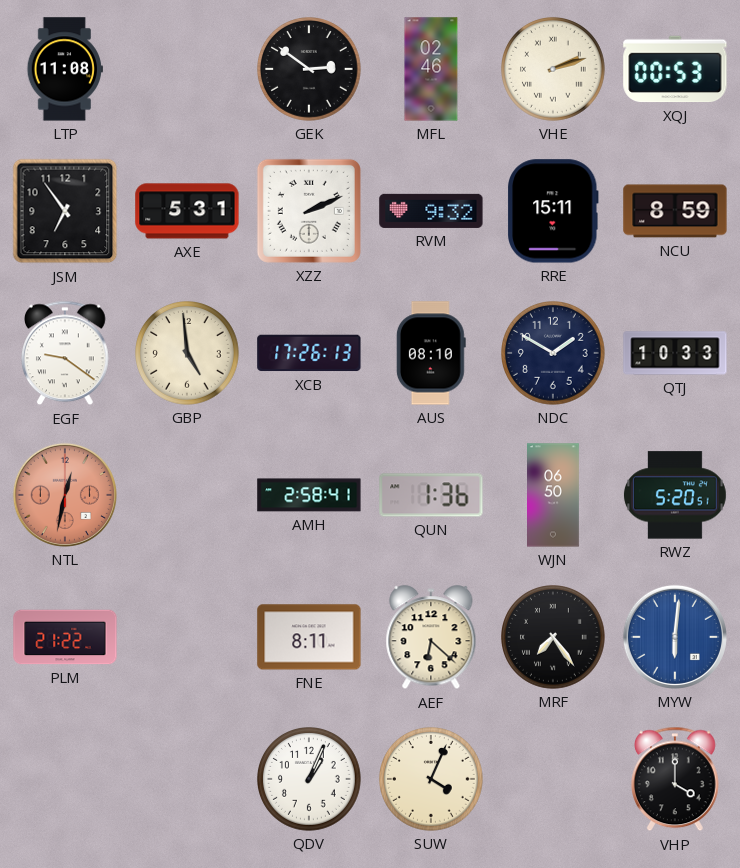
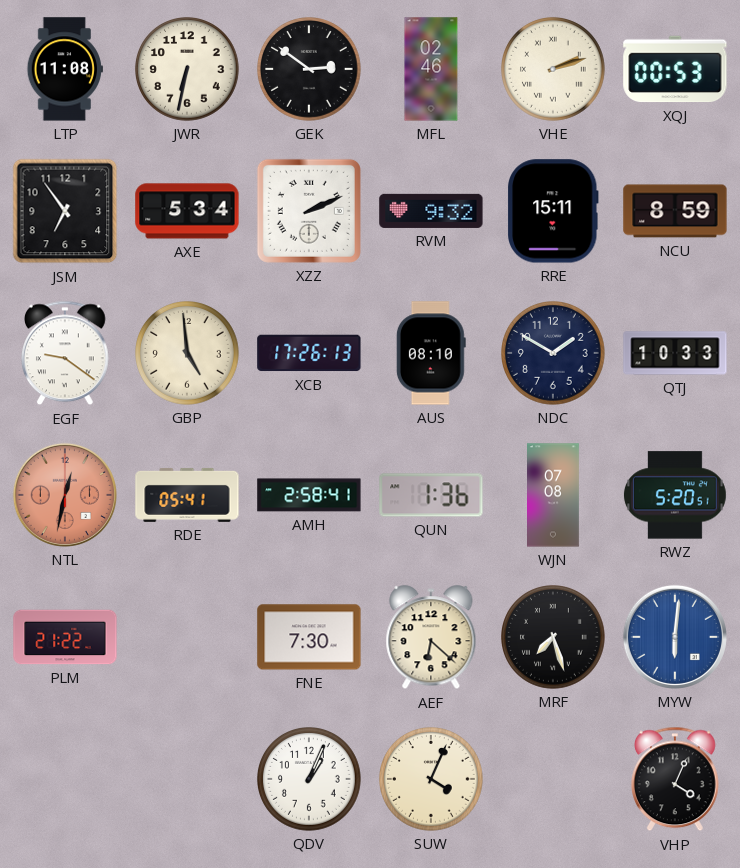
JWR: none -> 6:32 (188, 70)
AXE: 5:31 -> 5:34 (187, 211)
RDE: none -> 05:41 (187, 495)
WJN: 06:50 -> 07:08 (554, 495)
FNE: 8:11 -> 7:30 (309, 637)
MRF: 7:24 -> 7:27 (554, 638)
VHP: 4:00 -> 4:04 (676, 779)
